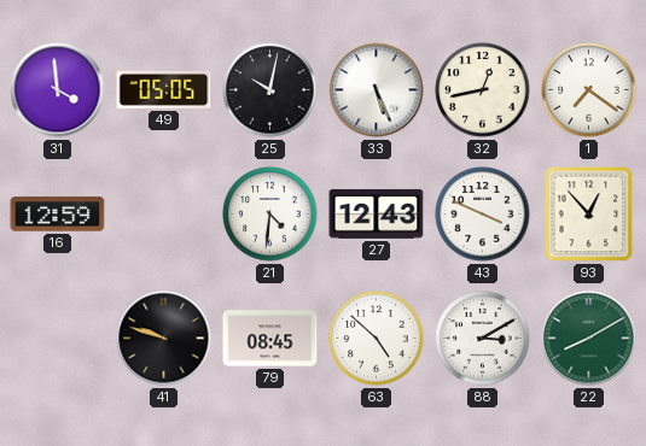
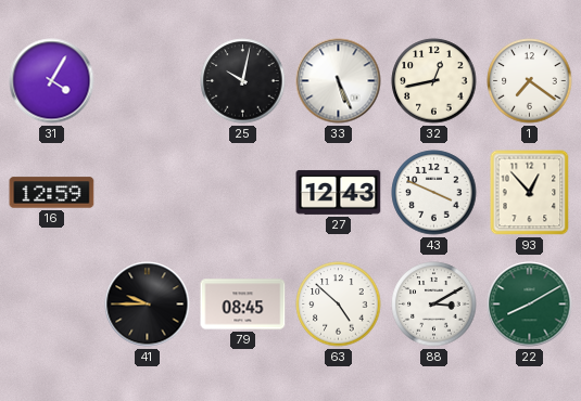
31: 3:59 -> 4:05 (52, 81)
49: 05:05 -> none (164, 89)
21: 4:31 -> none (270, 215)
41: 9:48 -> 9:45 (148, 305)
